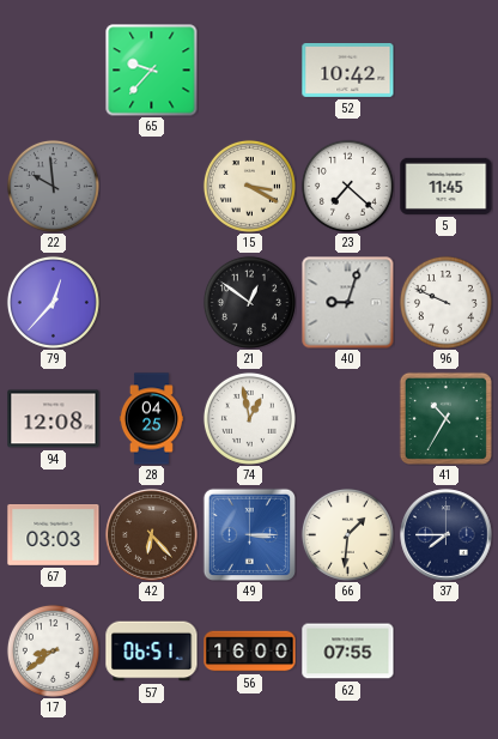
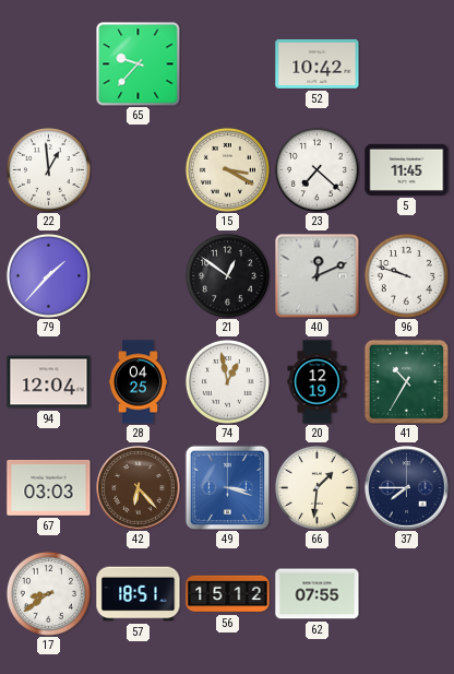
22: 9:59 -> 12:59 (48, 169)
22 dial: grey -> white (48, 169)
79: 12:37 -> 1:37 (48, 275)
40: 9:03 -> 12:11 (318, 276)
96: 9:49 -> 9:48 (406, 275)
94: 12:08 -> 12:04 (49, 382)
20: none -> 12:19 (318, 382)
49: 3:15 -> 3:18 (227, 487)
57: 06:51 -> 18:51 (139, 594)
56: 16:00 -> 15:12 (228, 594)
